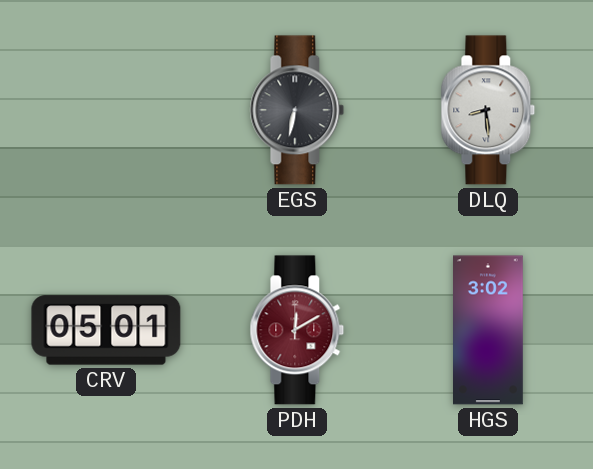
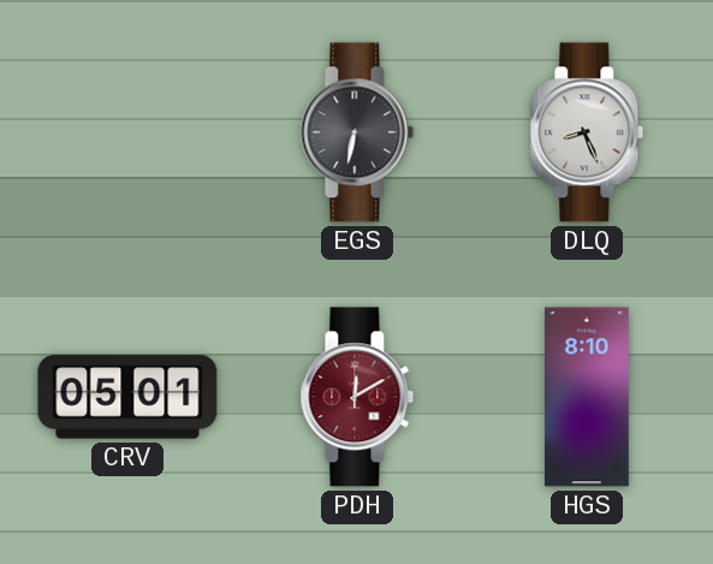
DLQ: 8:29 -> 8:26 (587, 132)
HGS: 3:02 -> 8:10 (588, 397)
